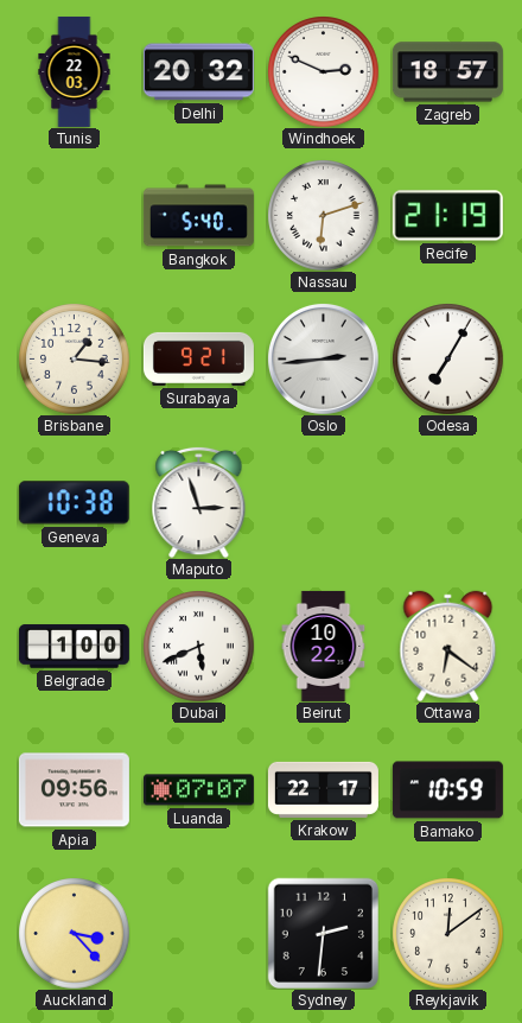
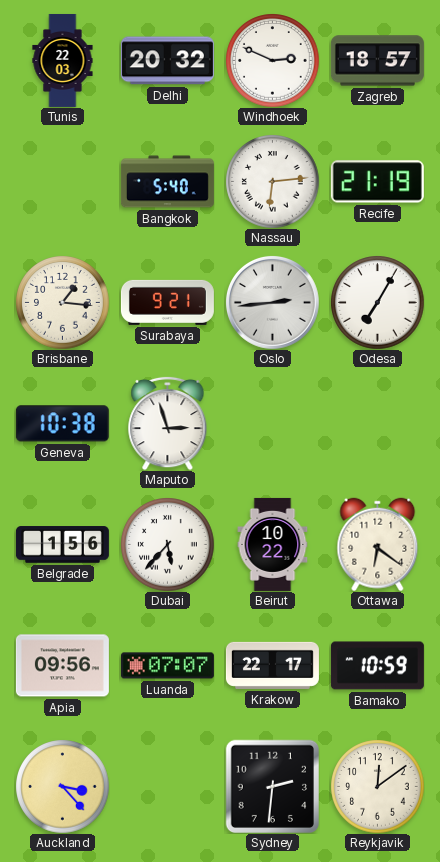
Nassau: 6:12 -> 6:14 (272, 181)
Belgrade: 1:00 -> 1:56 (62, 545)
Dubai: 5:41 -> 5:37 (167, 544)
